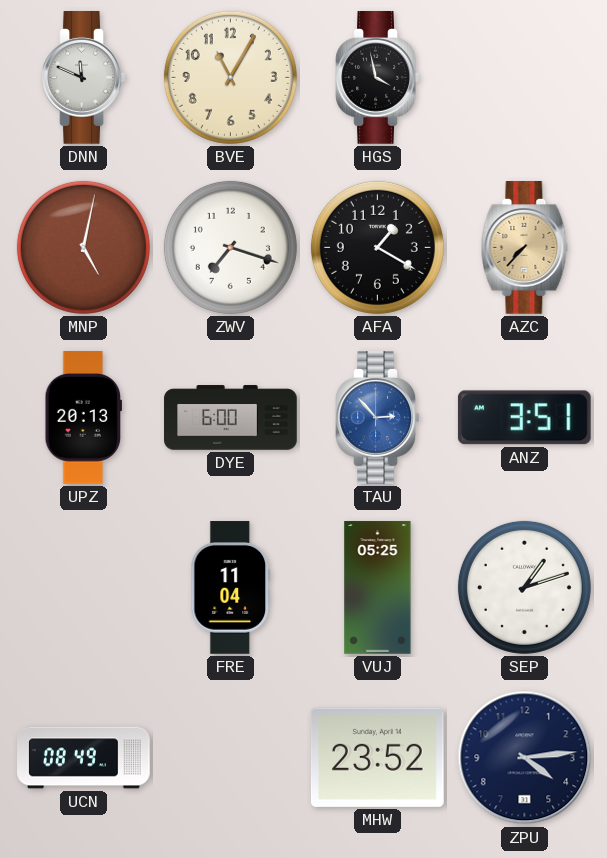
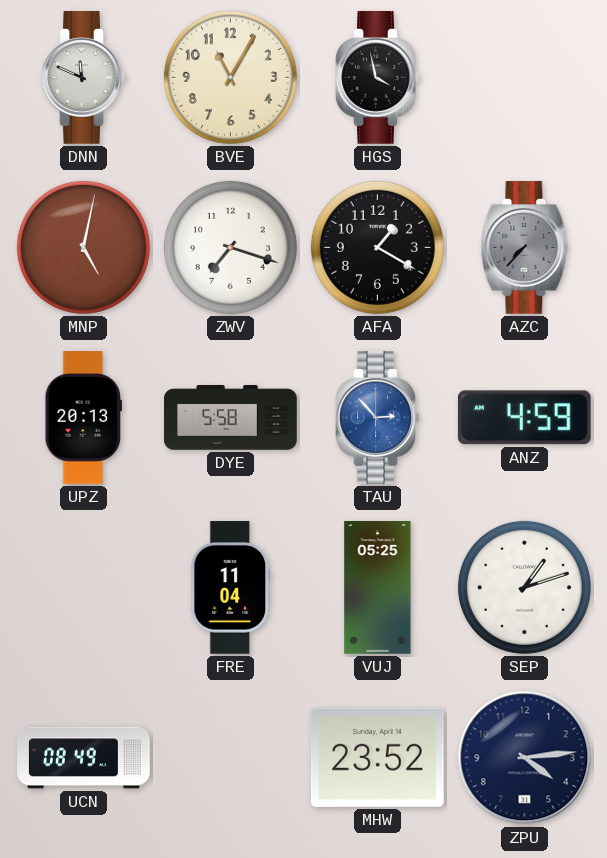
AZC dial: champagne -> grey (525, 248)
DYE: 6:00 -> 5:58 (231, 418)
ANZ: 3:51 -> 4:59 (524, 418)
